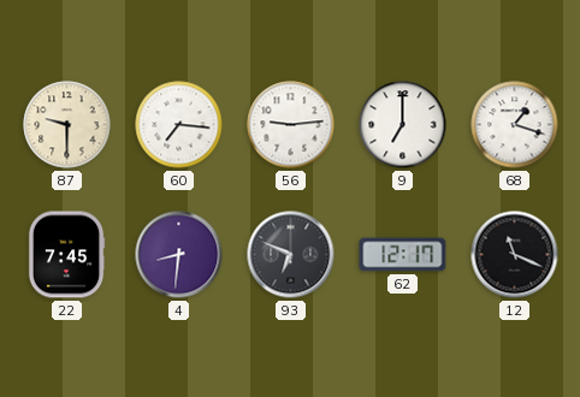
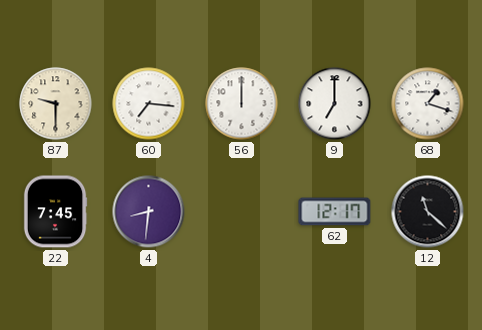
56: 9:14 -> 12:00 (242, 104)
93: 6:49 -> none (291, 255)
12: 11:19 -> 11:22 (428, 212)
